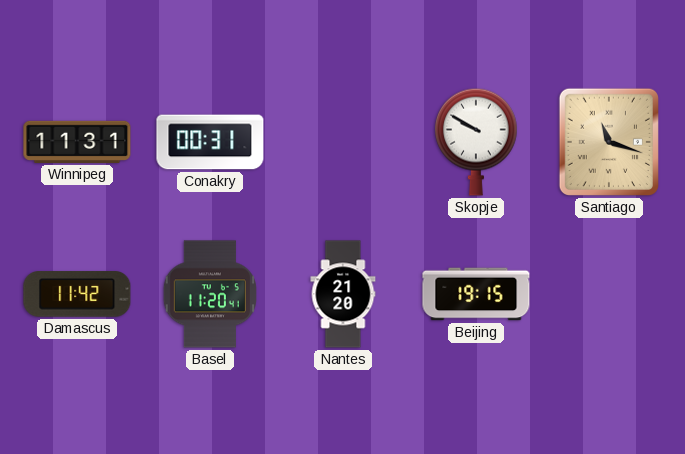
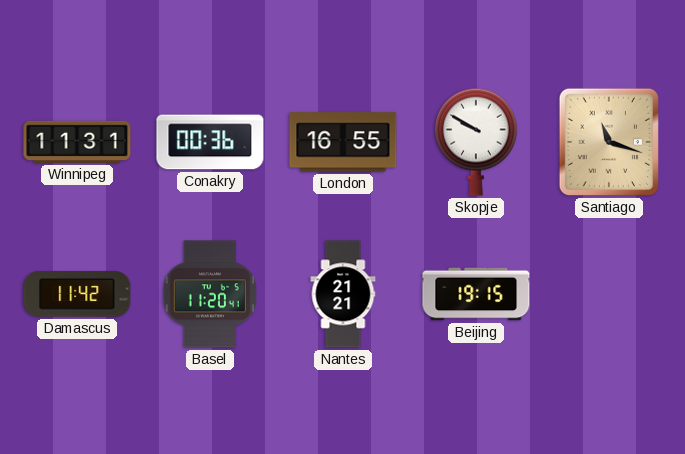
Conakry: 00:31 -> 00:36 (210, 142)
London: none -> 16:55 (343, 142)
Nantes: 21:20 -> 21:21 (343, 294)
